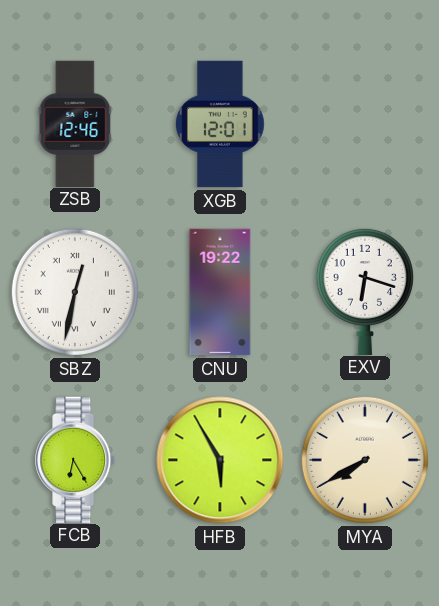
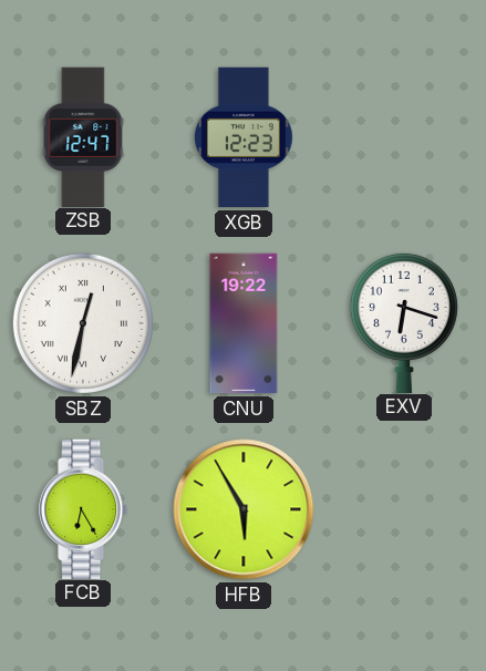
ZSB: 12:46 -> 12:47 (83, 136)
XGB: 12:01 -> 12:23 (245, 137)
MYA: 7:40 -> none (365, 460)
